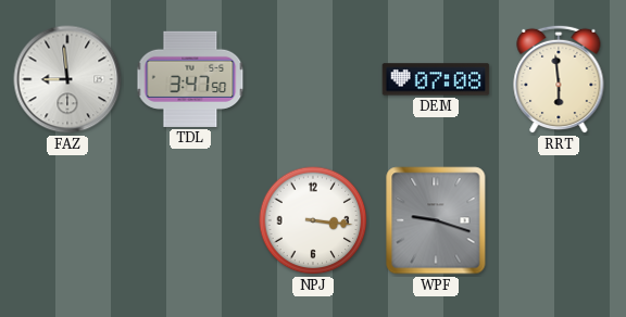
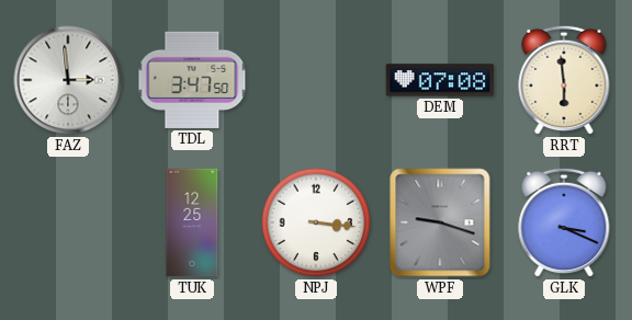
FAZ: 8:59 -> 2:59 (68, 80)
TUK: none -> 12:25 (192, 222)
GLK: none -> 3:19 (564, 222)
